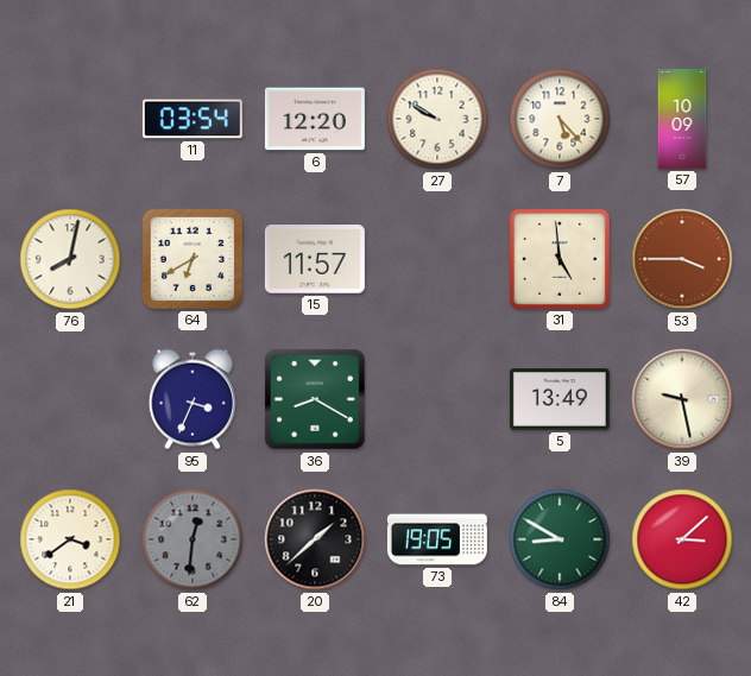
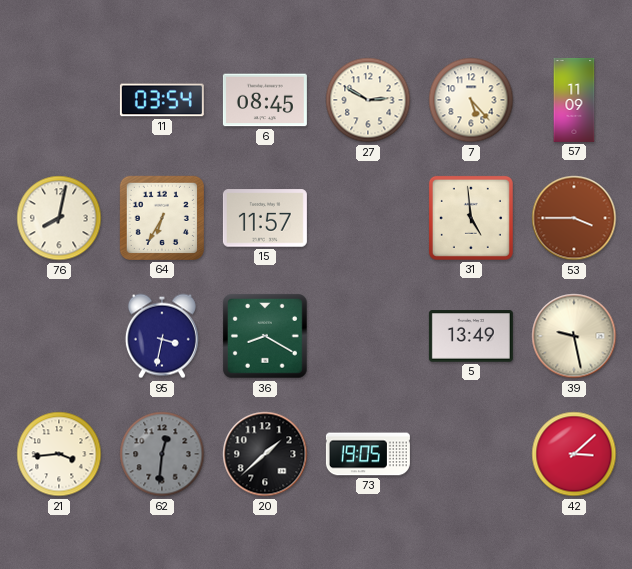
6: 12:20 -> 08:45 (265, 100)
27: 9:50 -> 2:50 (368, 100)
57: 10:09 -> 11:09 (574, 100)
64: 6:40 -> 6:35 (162, 218)
95: 3:34 -> 3:32 (162, 336)
21: 3:39 -> 3:44 (59, 454)
84: 8:50 -> none (560, 539)
